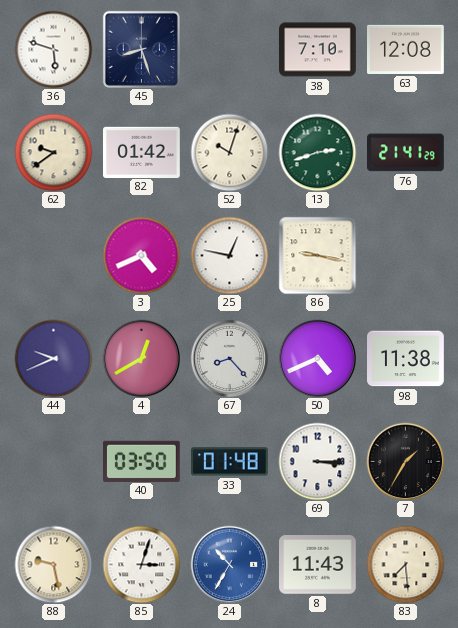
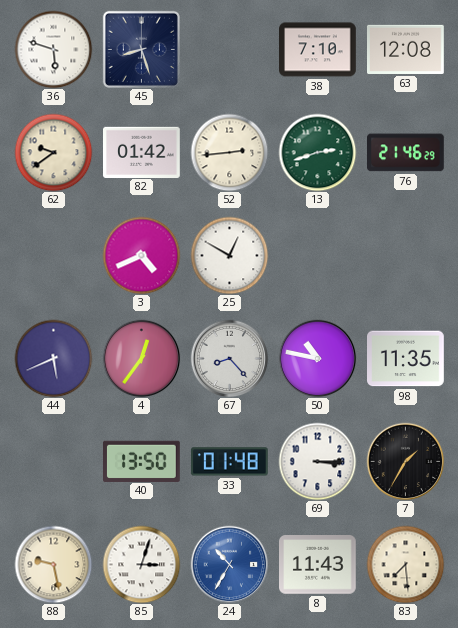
52: 10:03 -> 2:44 (229, 152)
76: 21:41 -> 21:46 (406, 153)
25: 12:47 -> 12:50 (229, 255)
86: 9:17 -> none (317, 255)
44: 9:41 -> 5:41 (53, 358)
4: 12:40 -> 12:36 (141, 358)
50: 4:41 -> 10:47 (317, 358)
98: 11:38 -> 11:35 (406, 359)
40: 03:50 -> 13:50 (142, 461)
